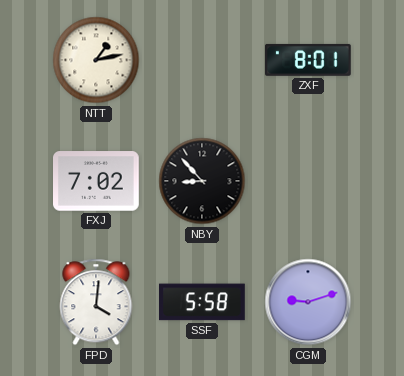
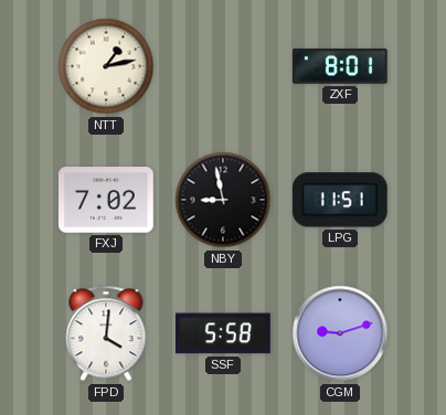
NBY: 8:53 -> 8:58 (223, 200)
LPG: none -> 11:51 (340, 200)
